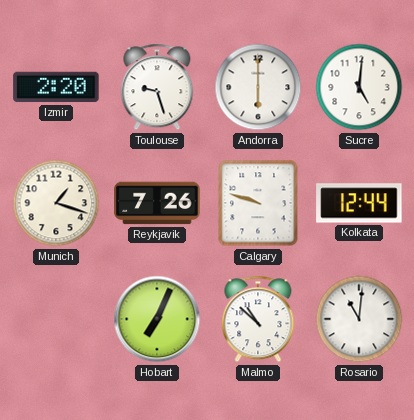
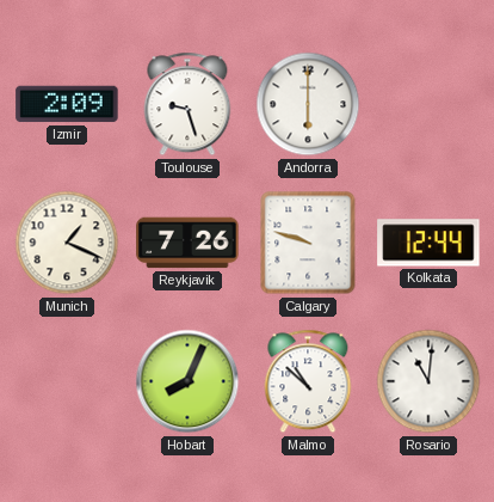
Izmir: 2:20 -> 2:09 (67, 104)
Sucre: 5:01 -> none (359, 87)
Munich: 1:18 -> 1:19 (67, 243)
Hobart: 7:04 -> 8:04 (187, 381)
